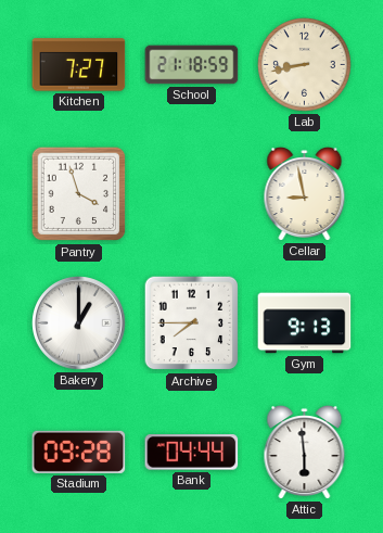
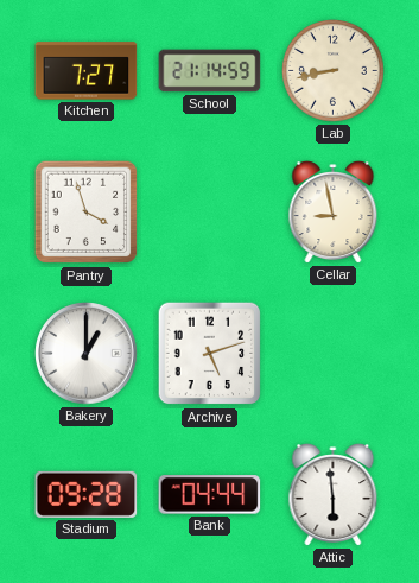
School: 21:18 -> 21:14 (210, 71)
Archive: 7:45 -> 5:12 (210, 354)
Gym: 9:13 -> none (305, 323)
